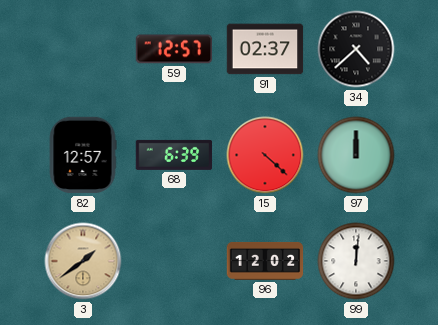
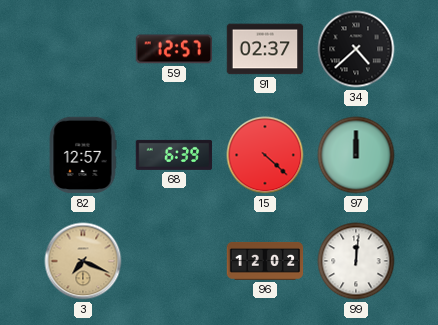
3: 1:39 -> 7:19 (83, 261)
